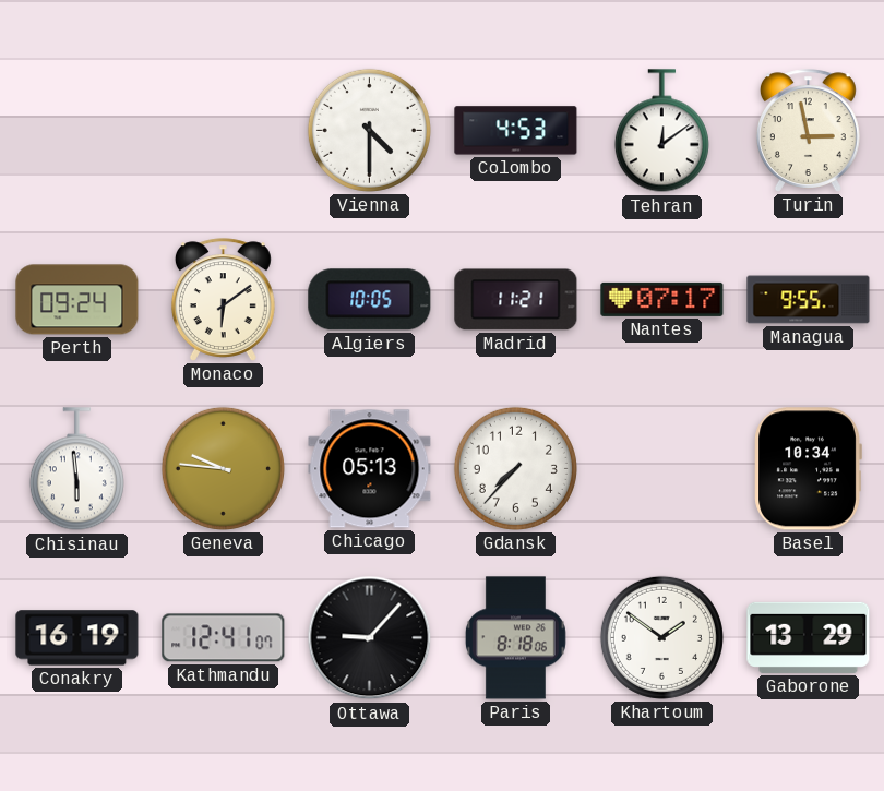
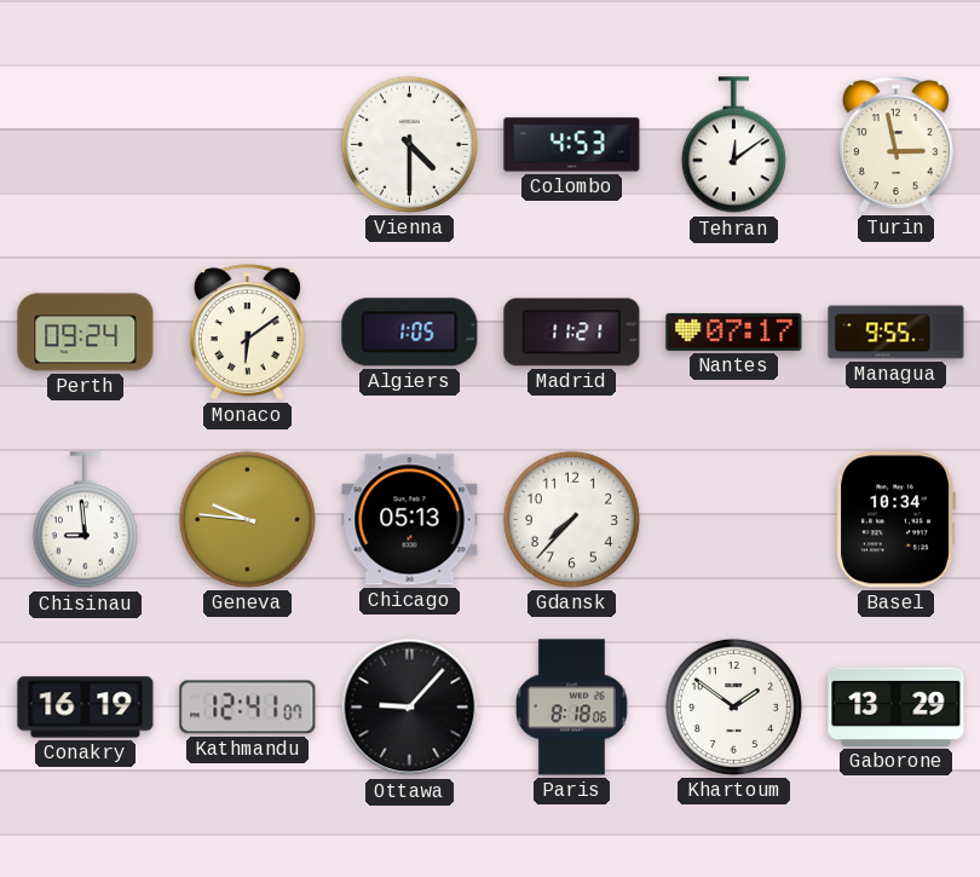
Algiers: 10:05 -> 1:05 (410, 333)
Chisinau: 5:59 -> 8:59 (85, 520)
